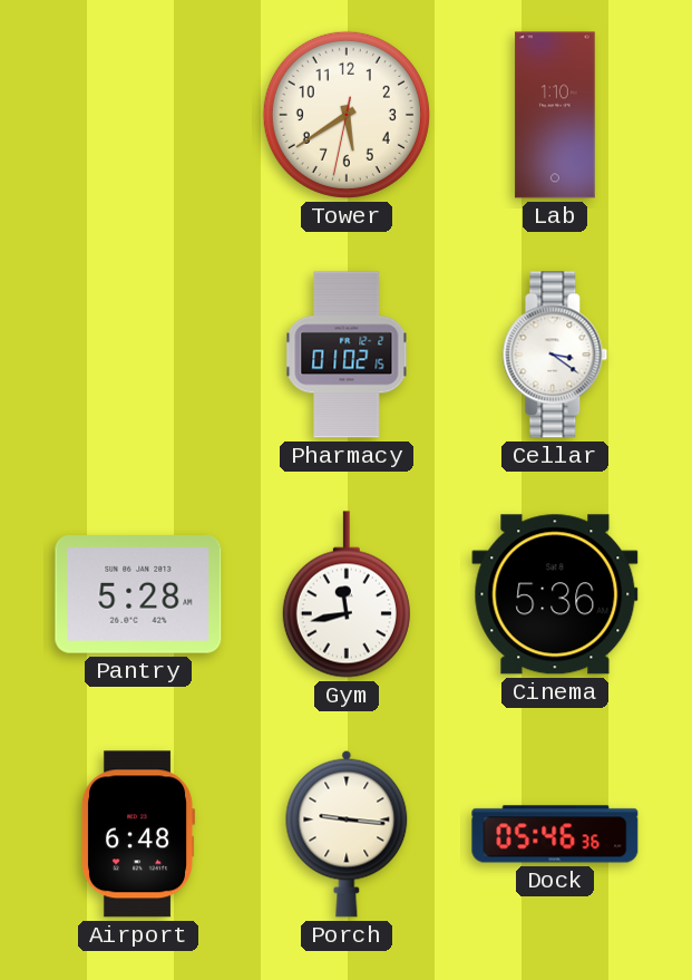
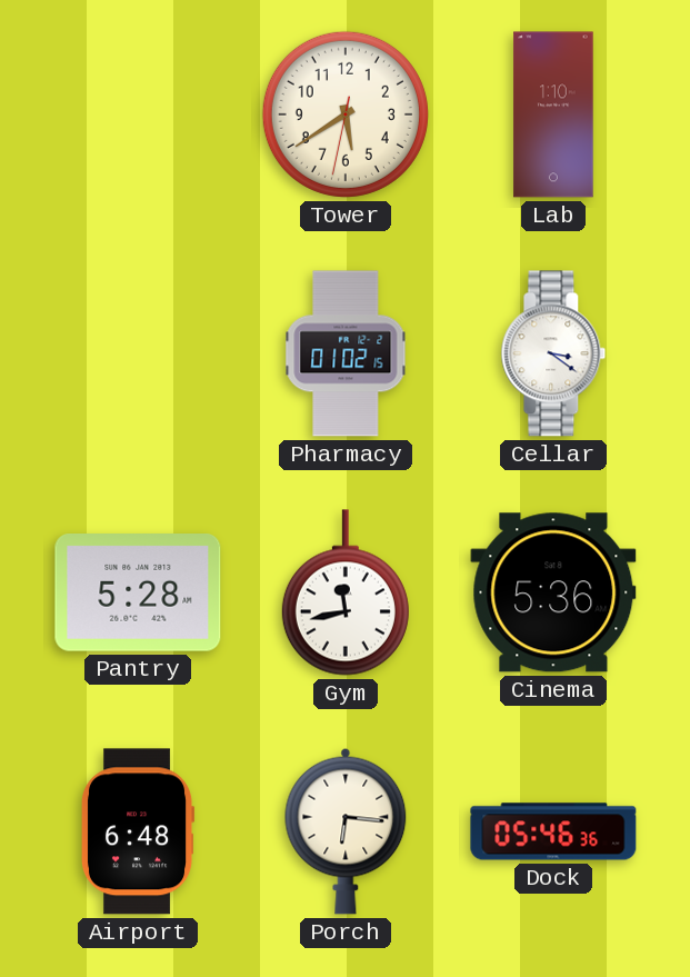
Porch: 9:16 -> 6:16 (346, 831)
